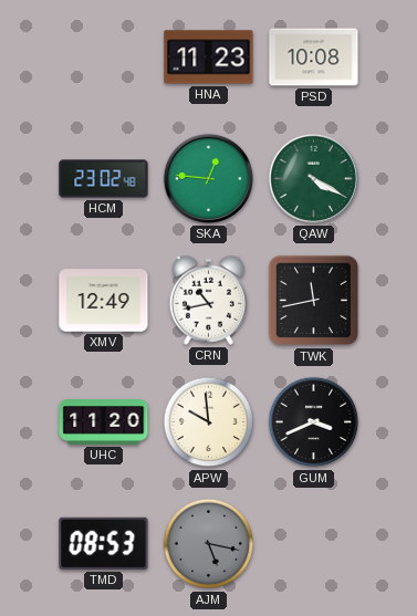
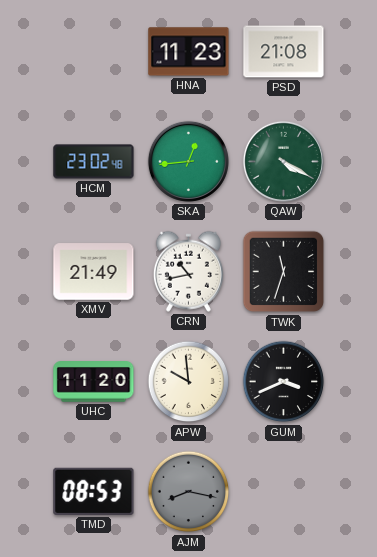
PSD: 10:08 -> 21:08 (284, 52)
SKA: 12:46 -> 12:44 (188, 161)
XMV: 12:49 -> 21:49 (94, 272)
TWK: 11:43 -> 11:33 (284, 272)
AJM: 5:17 -> 8:17 (189, 492)
